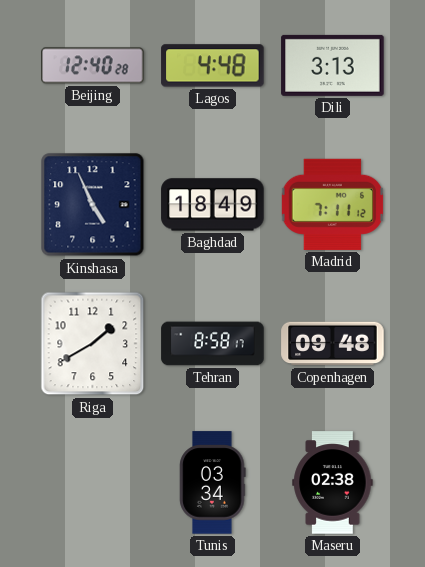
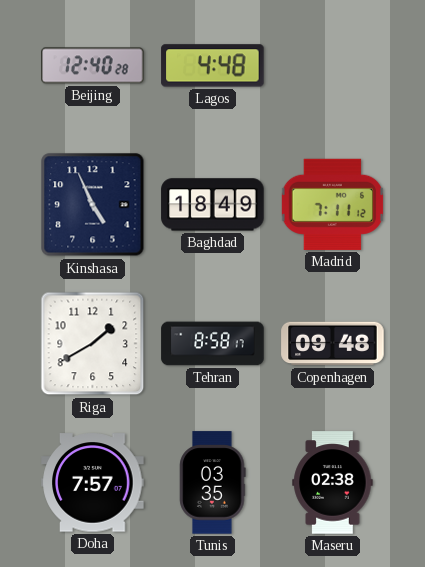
Dili: 3:13 -> none (333, 65)
Doha: none -> 7:57 (93, 483)
Tunis: 03:34 -> 03:35 (213, 483)
